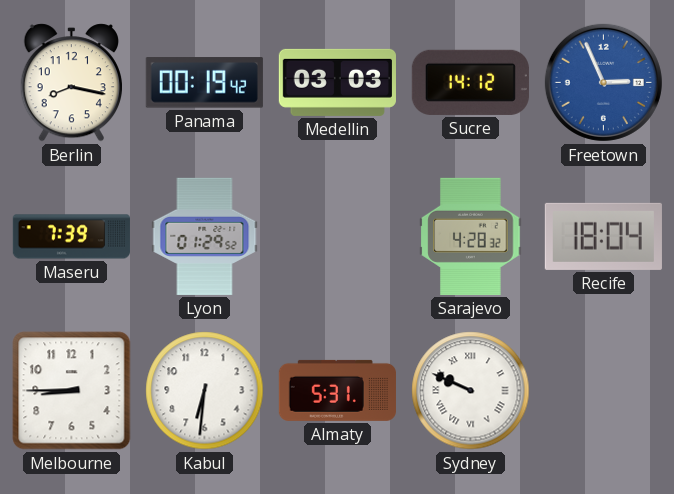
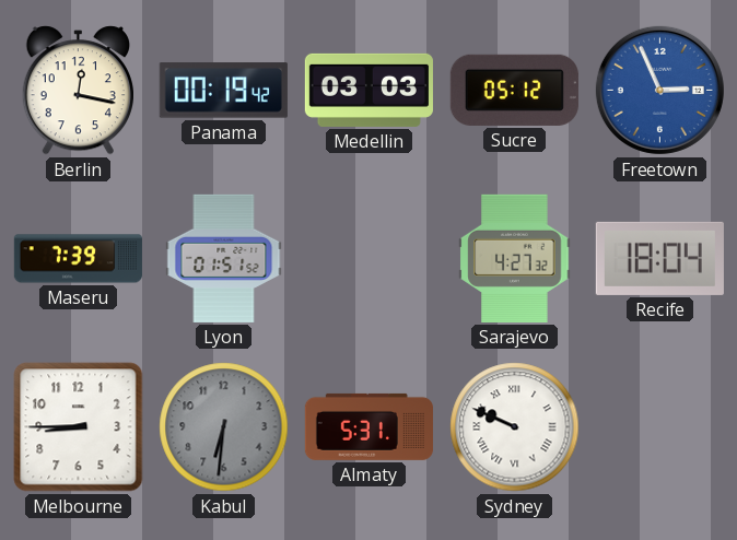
Berlin: 8:17 -> 12:17 (78, 91)
Sucre: 14:12 -> 05:12 (514, 90)
Lyon: 01:29 -> 01:51 (224, 258)
Sarajevo: 4:28 -> 4:27 (515, 258)
Kabul dial: white -> grey (224, 427)
